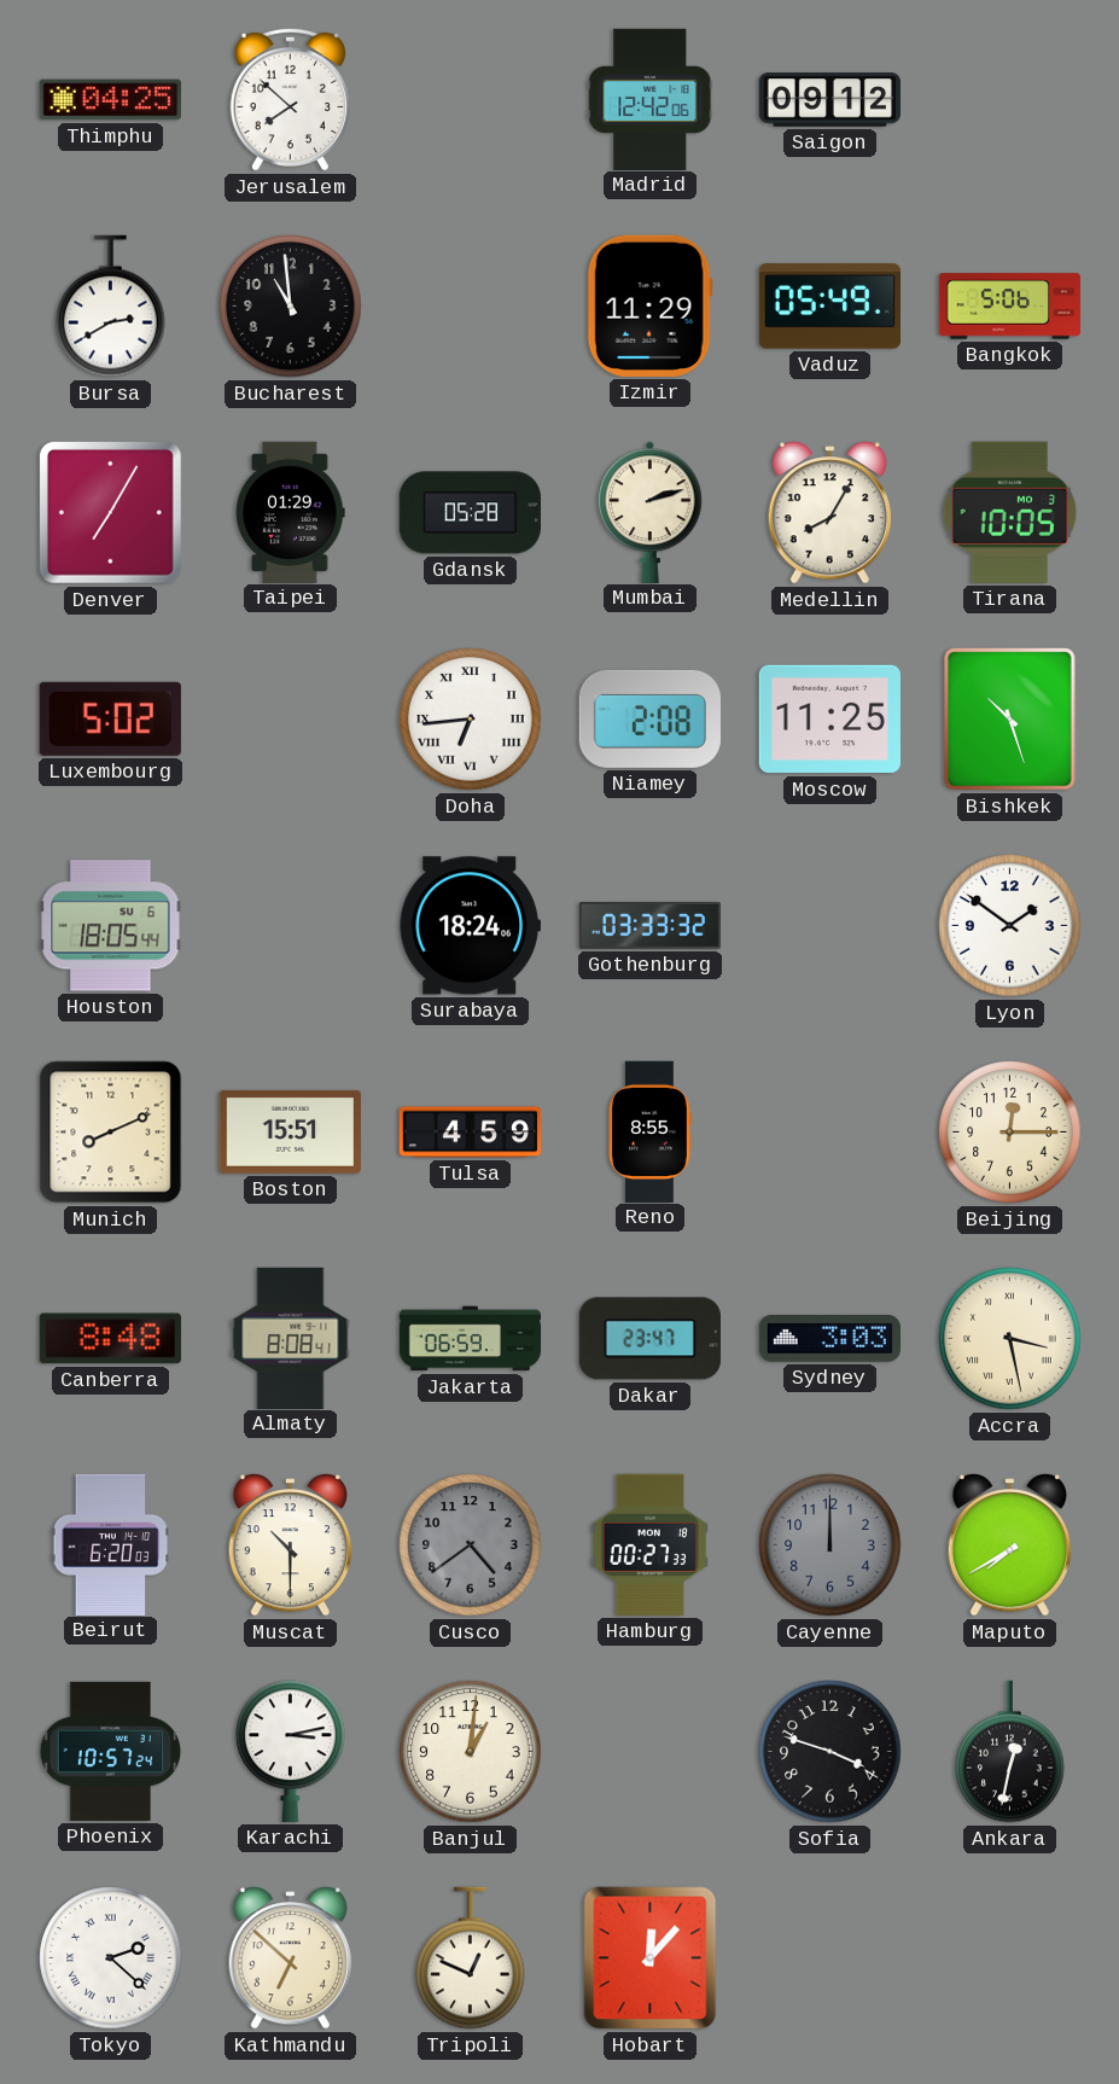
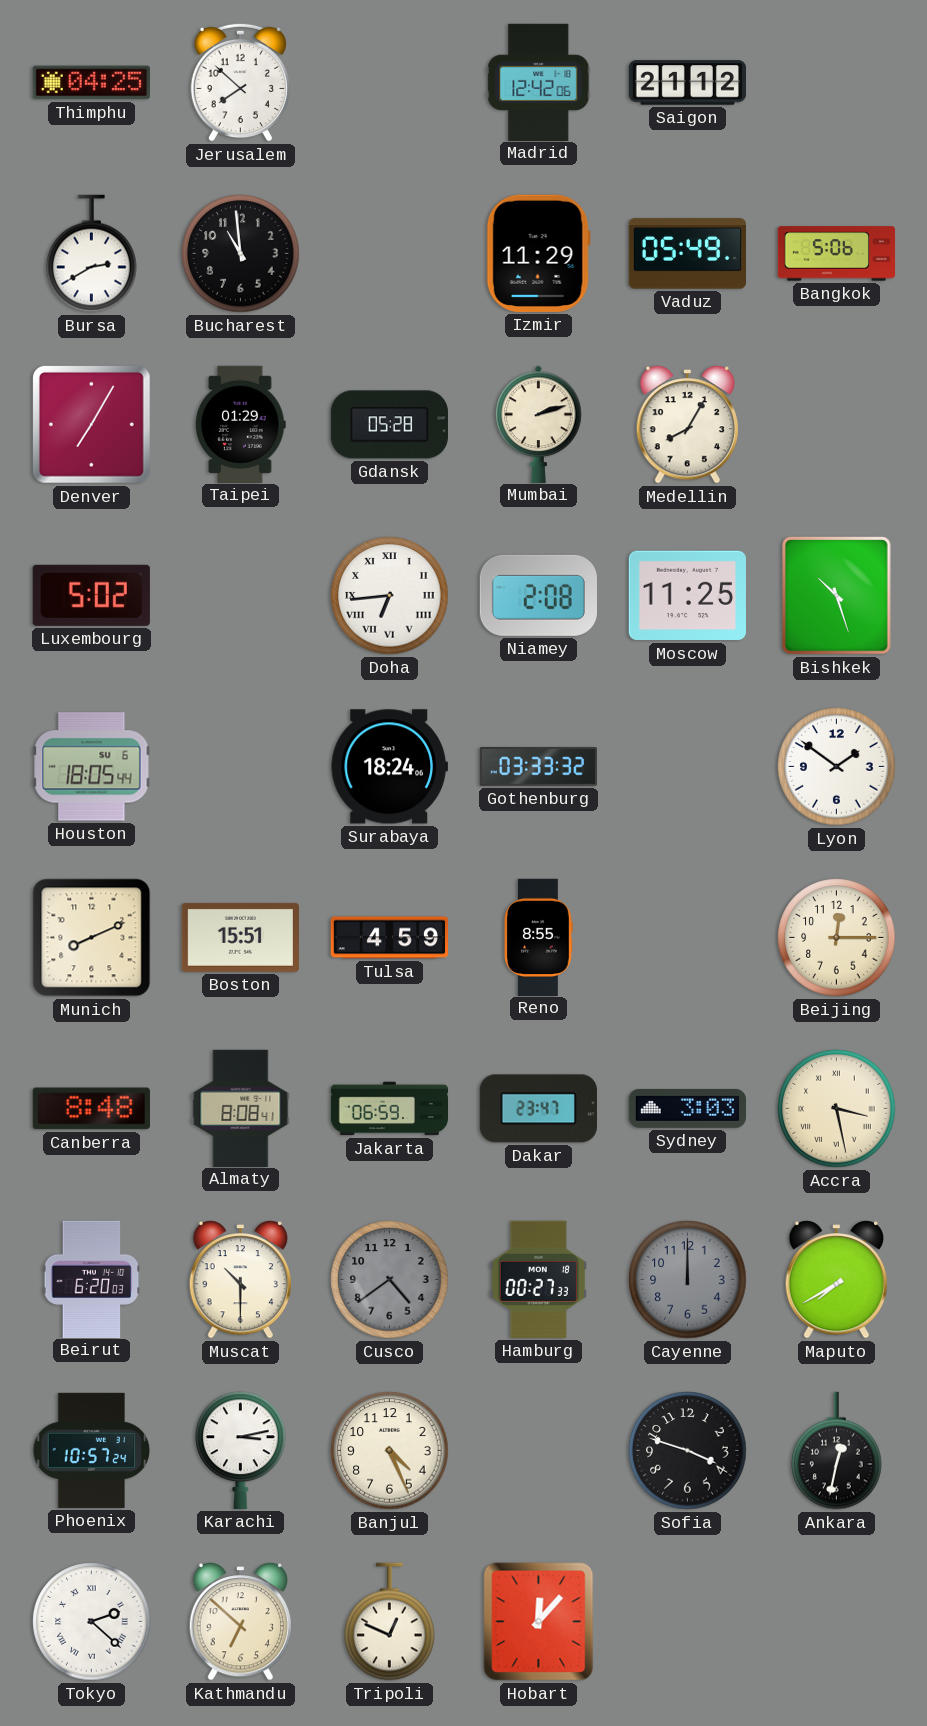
Saigon: 09:12 -> 21:12 (687, 83)
Tirana: 10:05 -> none (1010, 512)
Banjul: 1:01 -> 4:26 (390, 1451)
